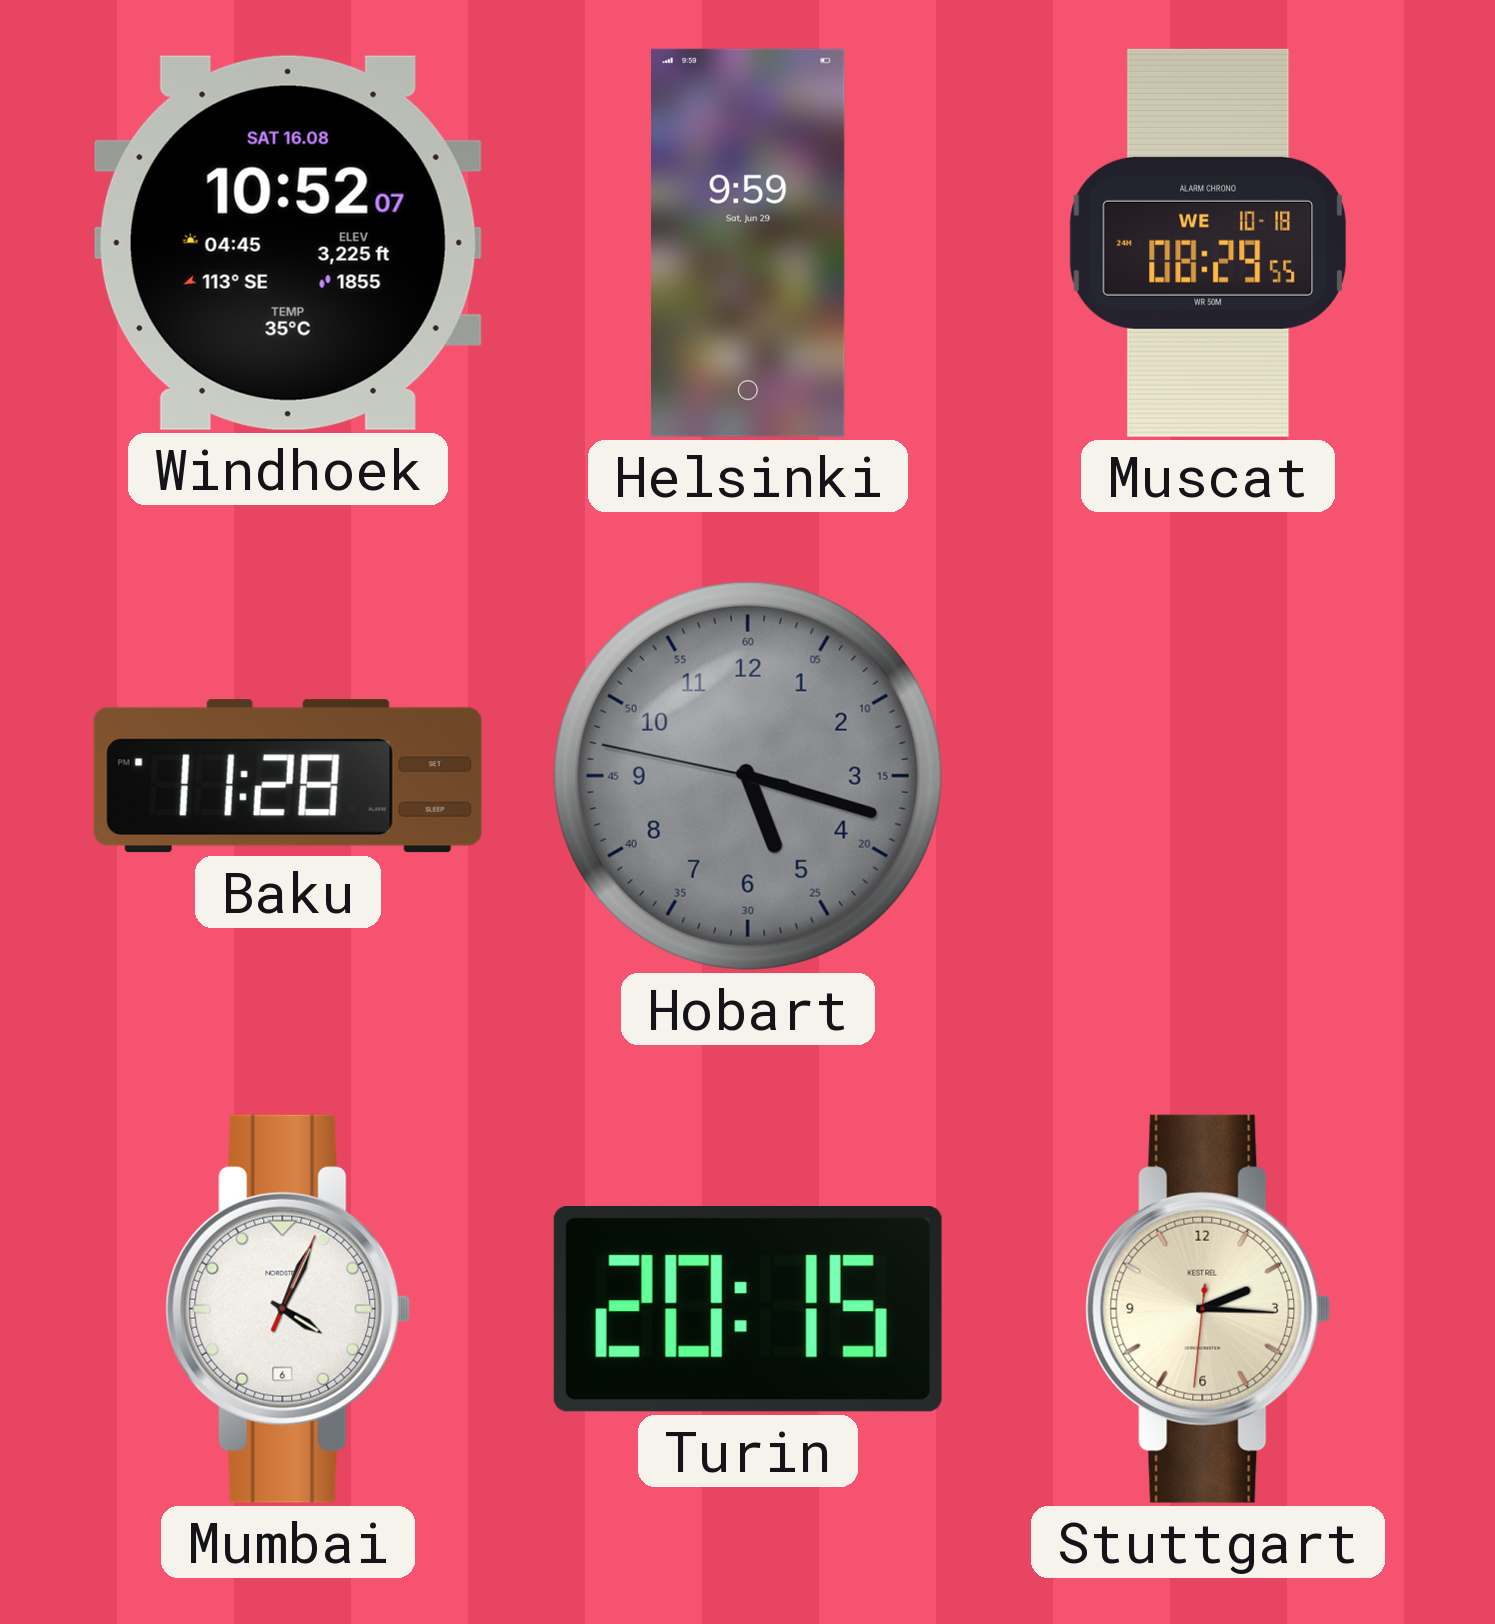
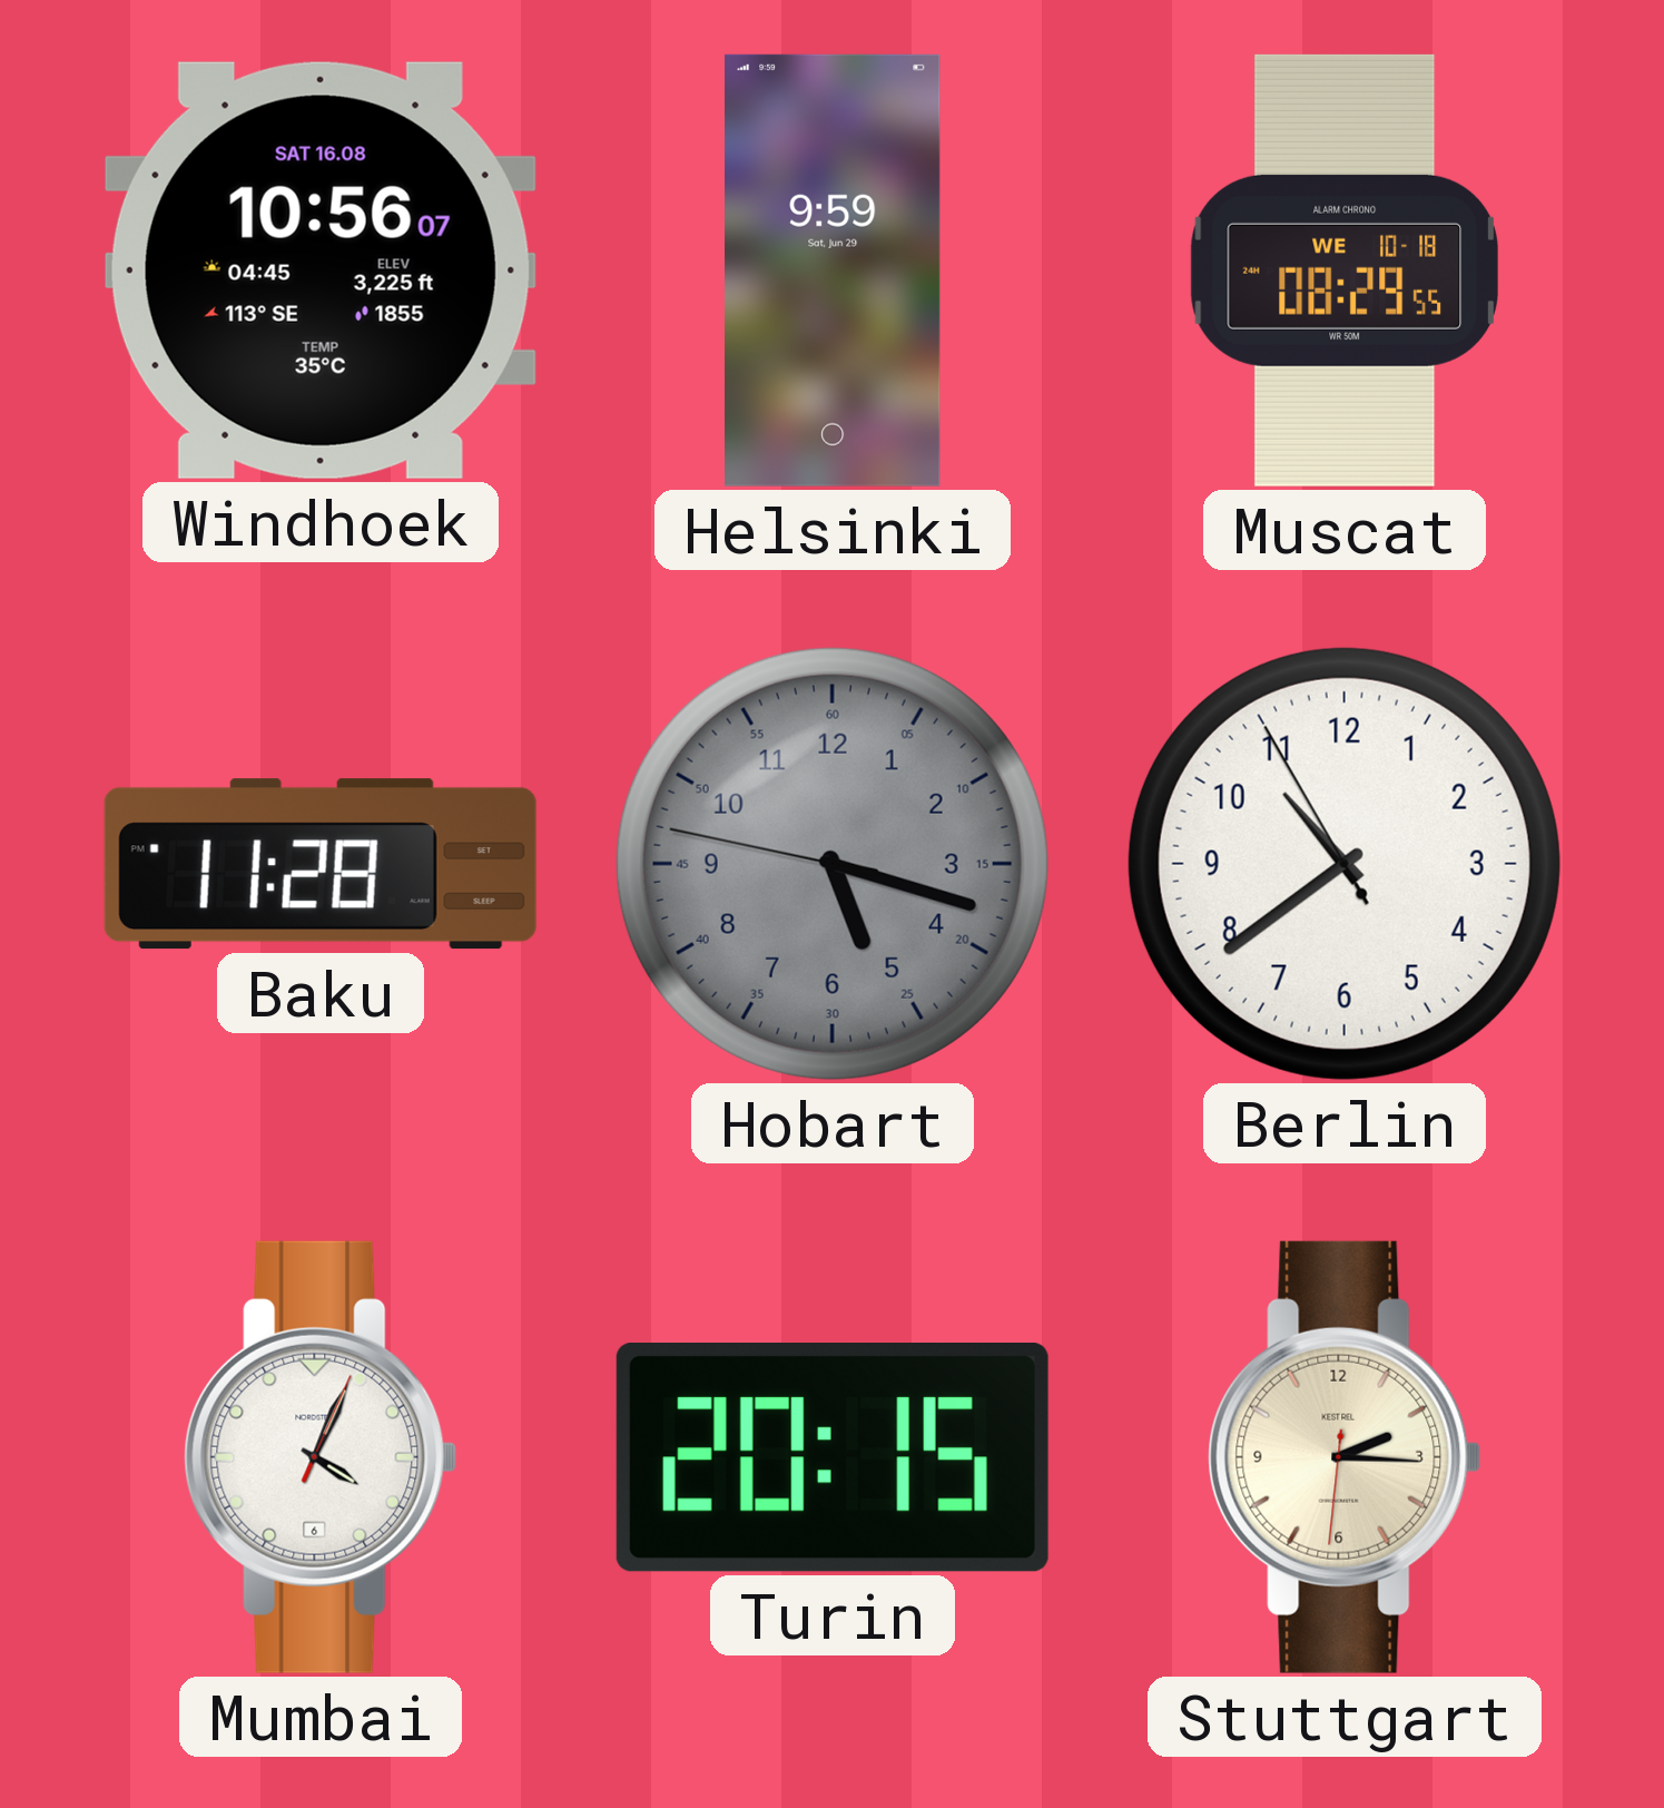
Windhoek: 10:52 -> 10:56 (321, 271)
Berlin: none -> 10:38 (1345, 864)
